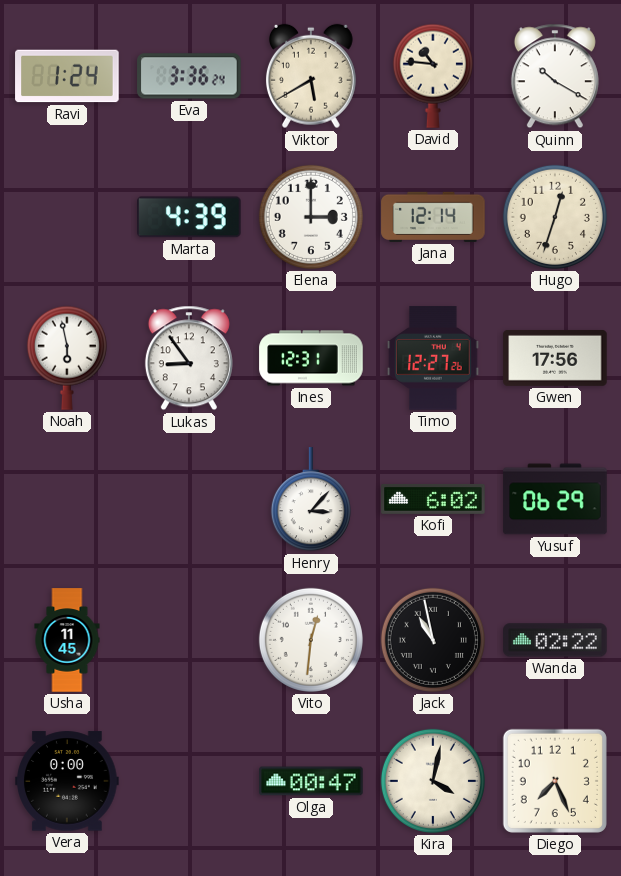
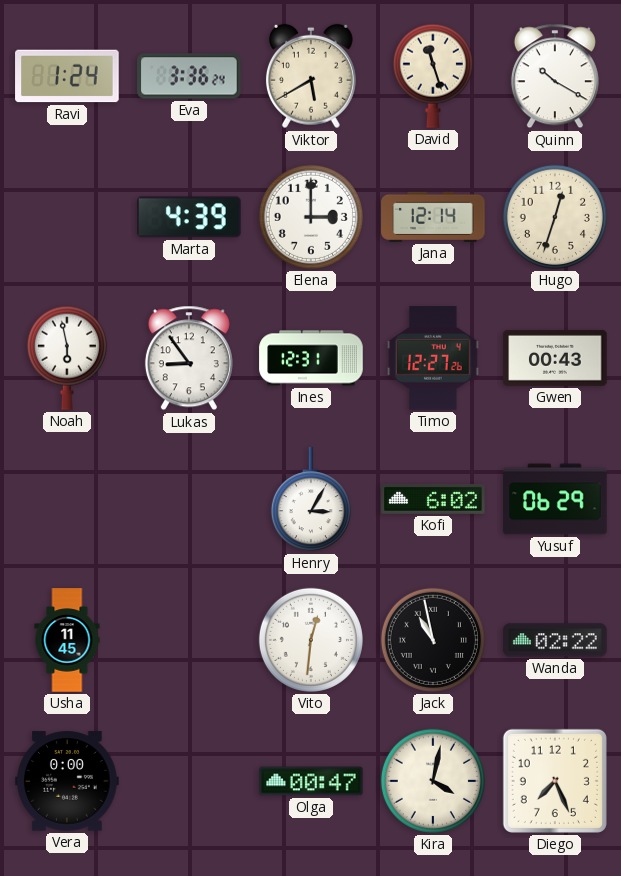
David: 10:46 -> 11:27 (433, 76)
Gwen: 17:56 -> 00:43 (555, 358)
Henry: 3:07 -> 3:05 (311, 500)
